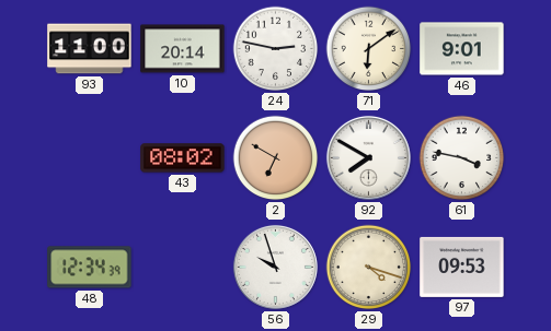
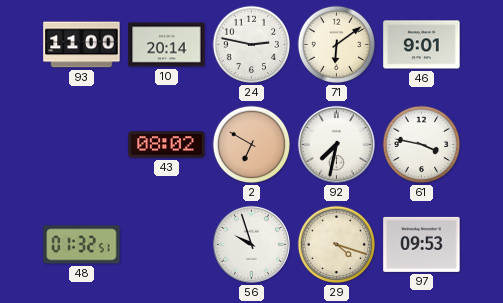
92: 7:50 -> 7:32 (336, 144)
48: 12:34 -> 01:32 (82, 245)
